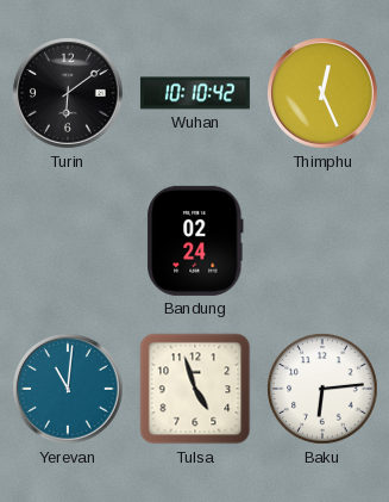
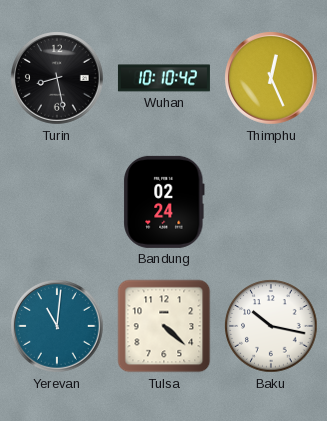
Turin: 6:09 -> 8:28 (58, 79)
Tulsa: 4:57 -> 4:22 (164, 326)
Baku: 6:14 -> 10:17 (271, 326)
